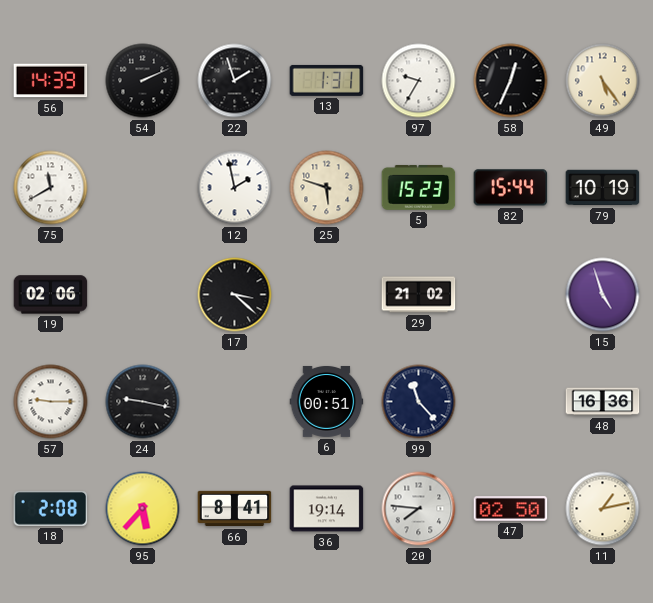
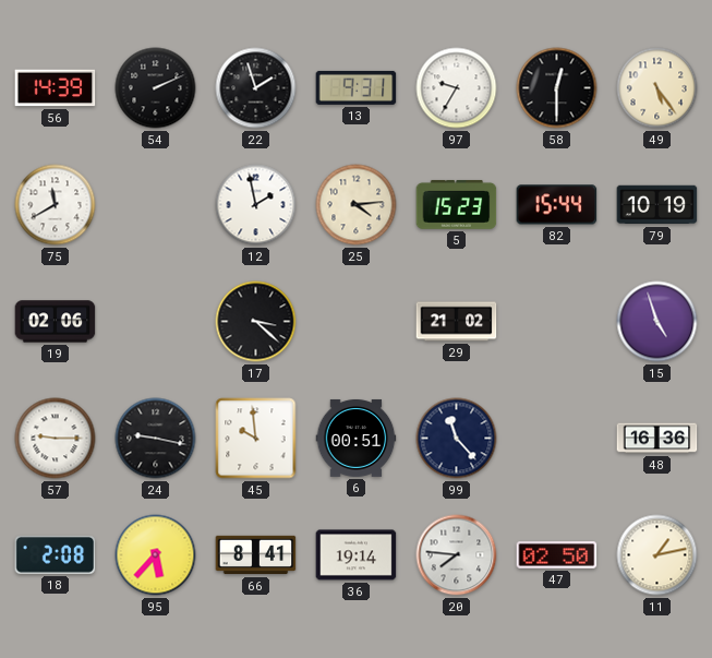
13: 1:31 -> 9:31 (357, 87)
58: 12:34 -> 12:30 (557, 88)
25: 5:48 -> 4:14 (357, 205)
45: none -> 9:59 (256, 439)
